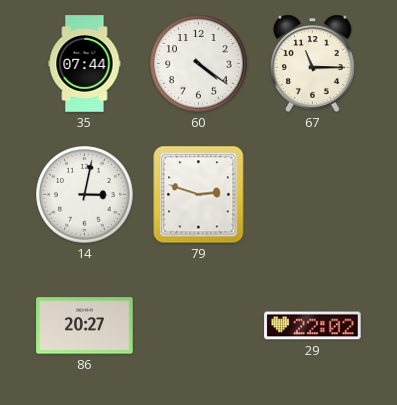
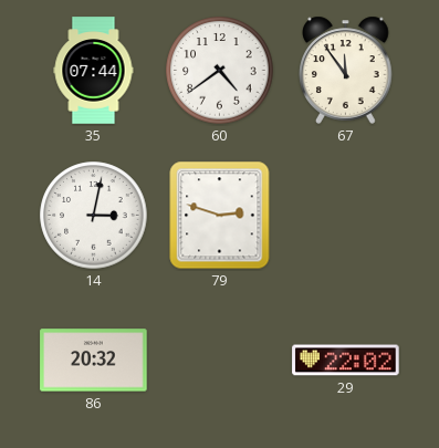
60: 4:21 -> 4:39 (220, 71)
67: 11:15 -> 11:54 (346, 70)
86: 20:27 -> 20:32 (94, 361)
